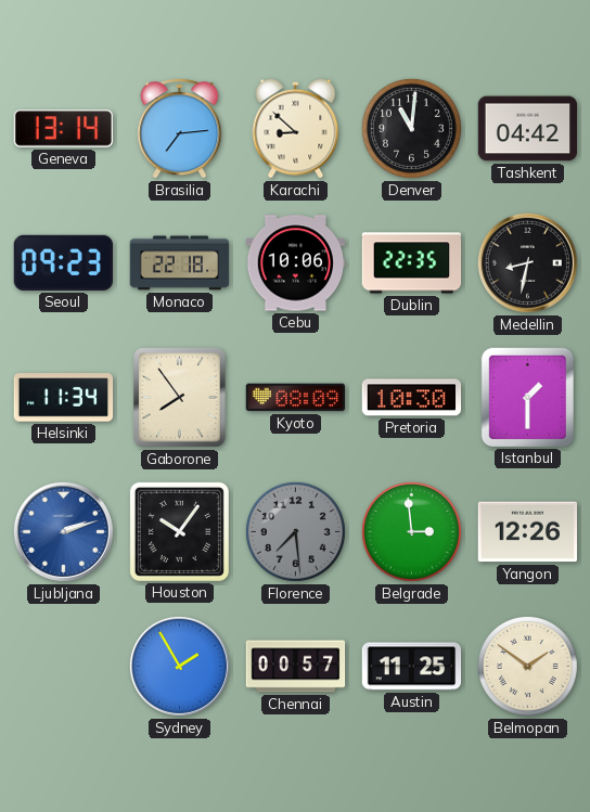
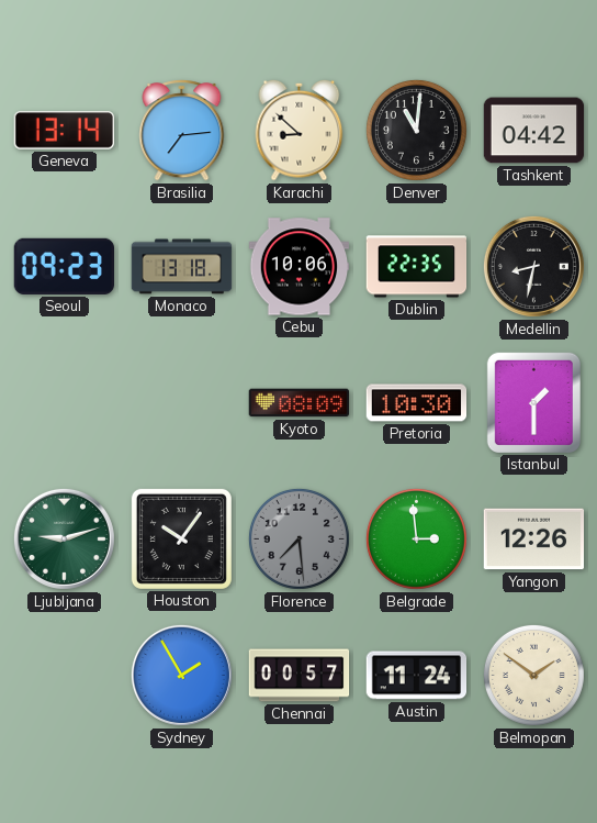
Monaco: 22:18 -> 13:18 (182, 267)
Helsinki: 11:34 -> none (64, 398)
Gaborone: 7:54 -> none (180, 398)
Ljubljana: 2:12 -> 9:12 (64, 538)
Ljubljana dial: blue -> green (64, 538)
Austin: 11:25 -> 11:24 (417, 676)
